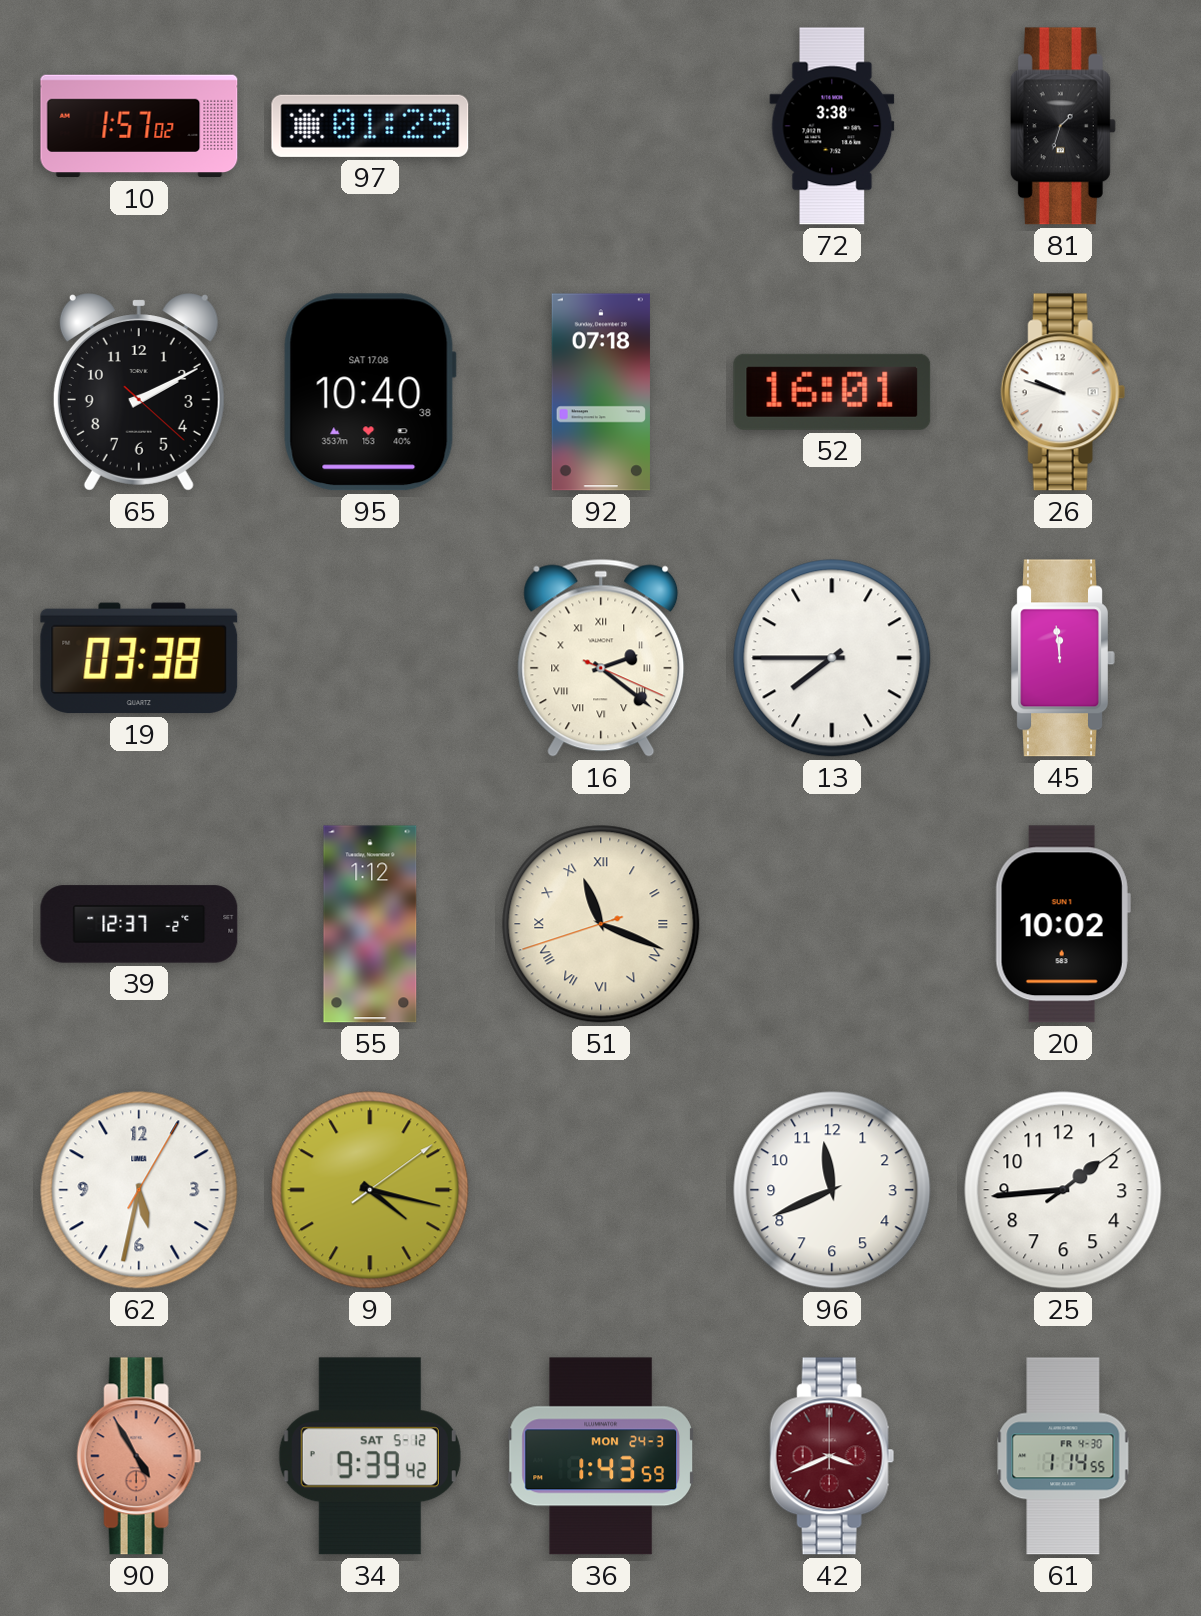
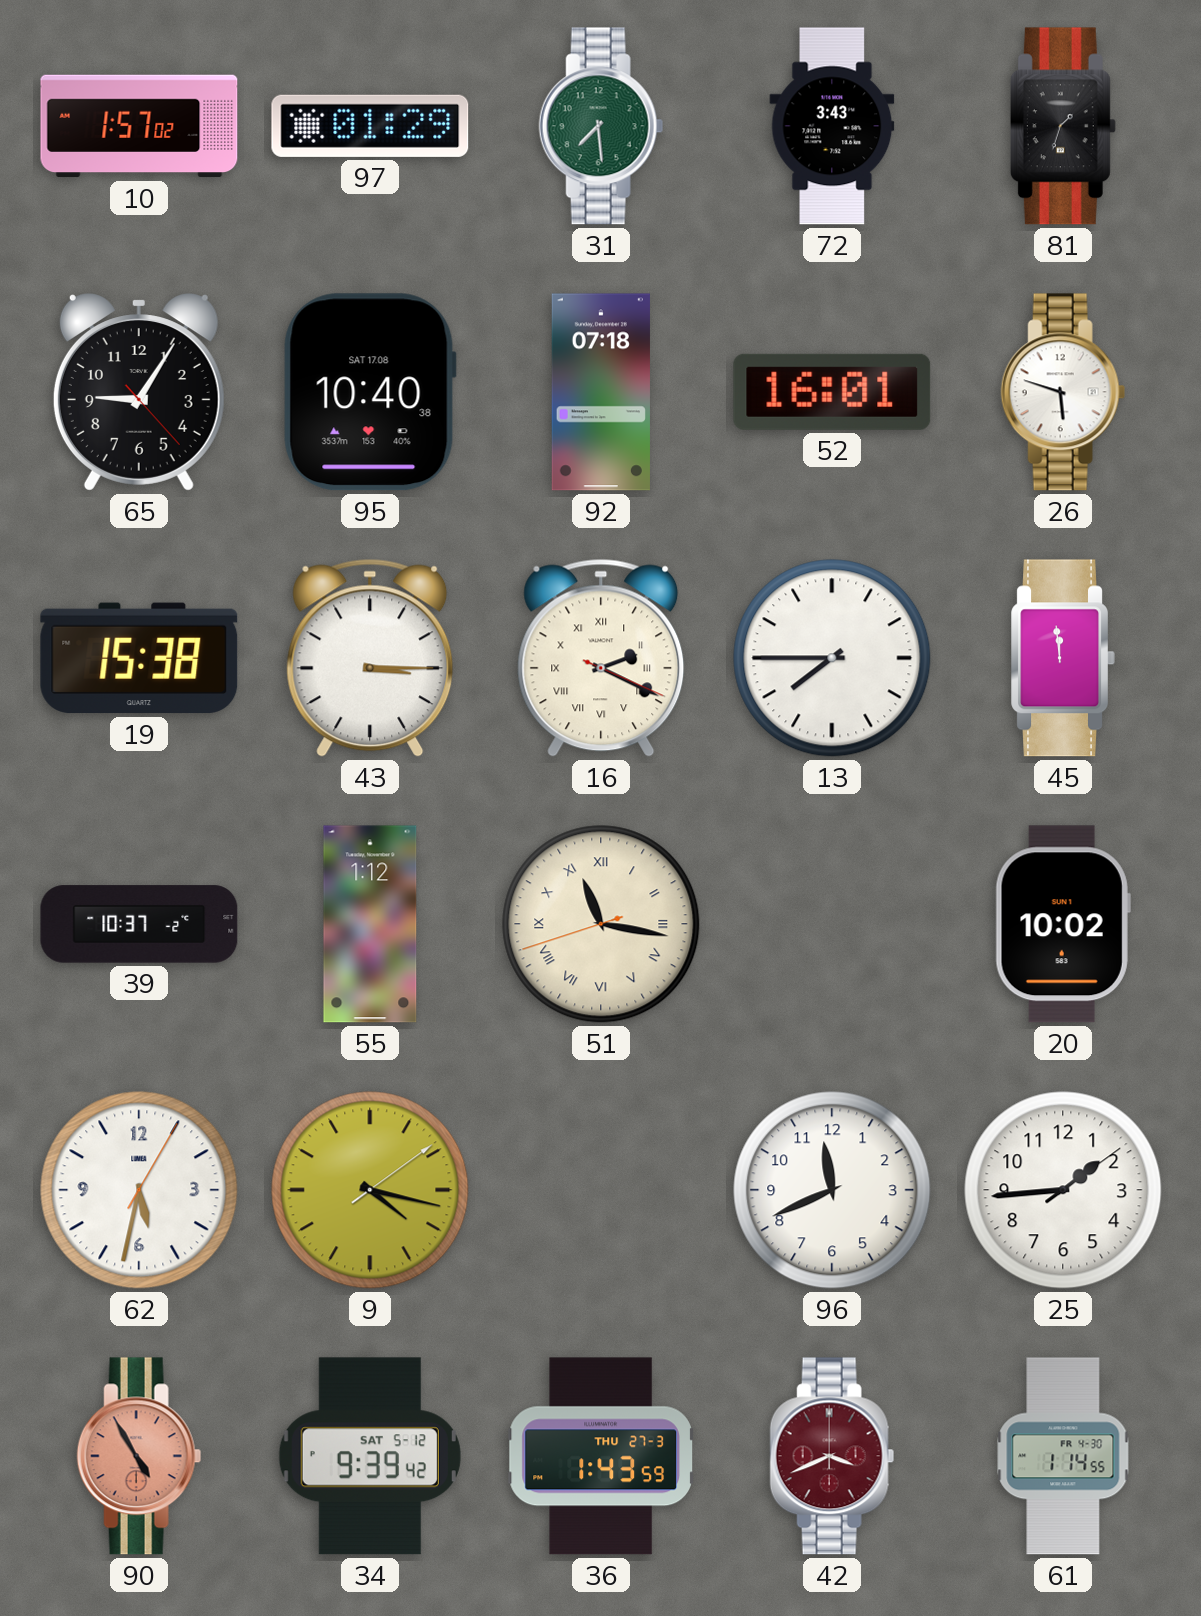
31: none -> 7:29 (601, 126)
72: 3:38 -> 3:43 (832, 126)
65: 2:10 -> 9:05 (139, 392)
26: 9:48 -> 5:48 (1063, 392)
19: 03:38 -> 15:38 (139, 658)
43: none -> 3:15 (370, 658)
16: 2:21 -> 2:19 (601, 658)
39: 12:37 -> 10:37 (139, 924)
51: 11:18 -> 11:16 (601, 924)
36 date: MON 24-3 -> THU 27-3 (601, 1456)
